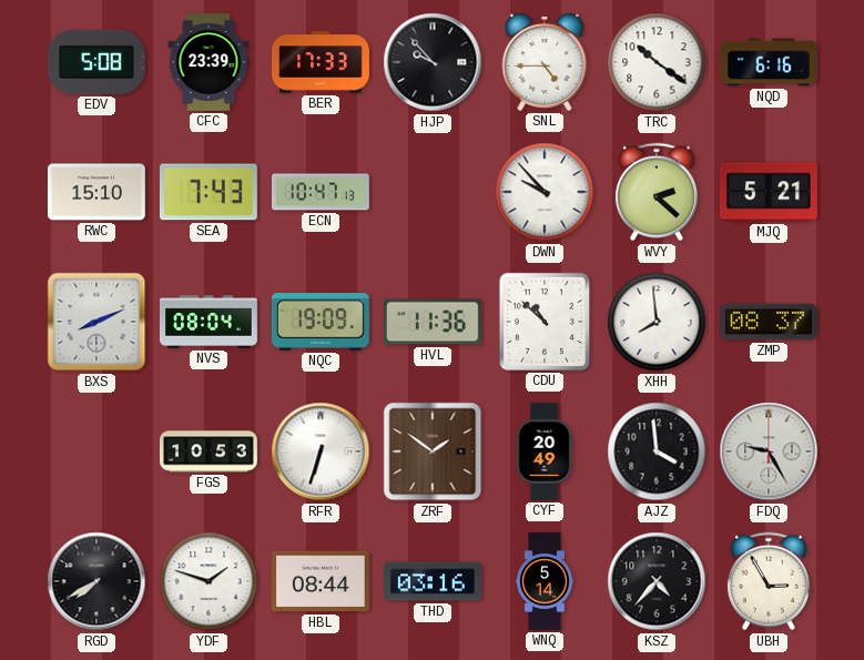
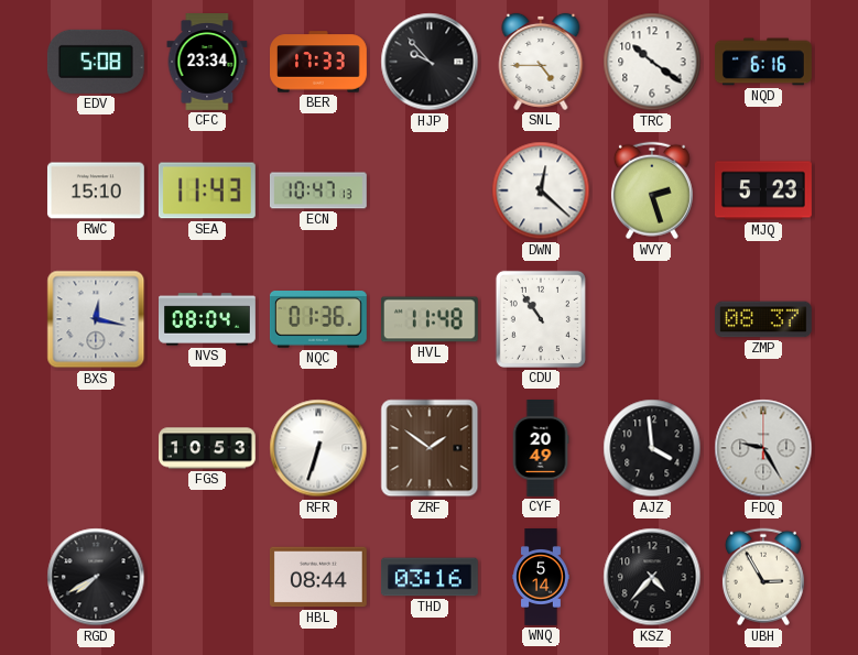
CFC: 23:39 -> 23:34 (207, 63)
SEA: 7:43 -> 11:43 (207, 190)
DWN: 9:53 -> 12:22 (541, 190)
WVY: 2:22 -> 2:27 (652, 190)
MJQ: 5:21 -> 5:23 (764, 190)
BXS: 8:11 -> 12:17 (96, 319)
NQC: 19:09 -> 01:36 (318, 320)
HVL: 11:36 -> 11:48 (430, 319)
CDU: 10:52 -> 10:54 (541, 319)
XHH: 7:59 -> none (657, 322)
YDF: 1:48 -> none (209, 581)
